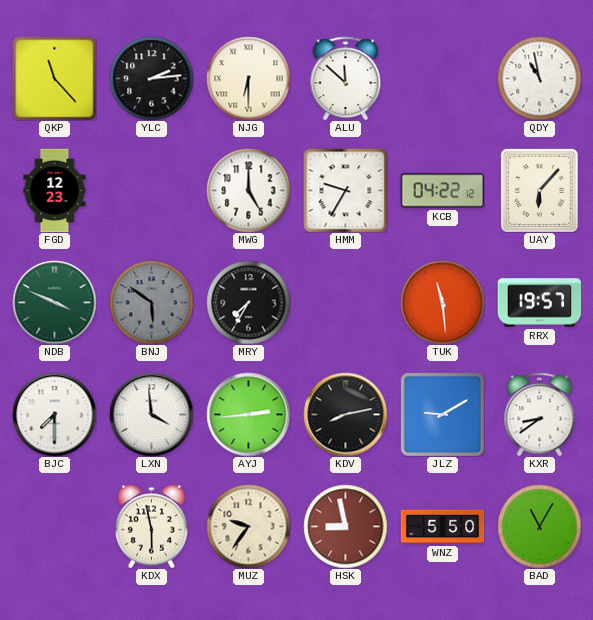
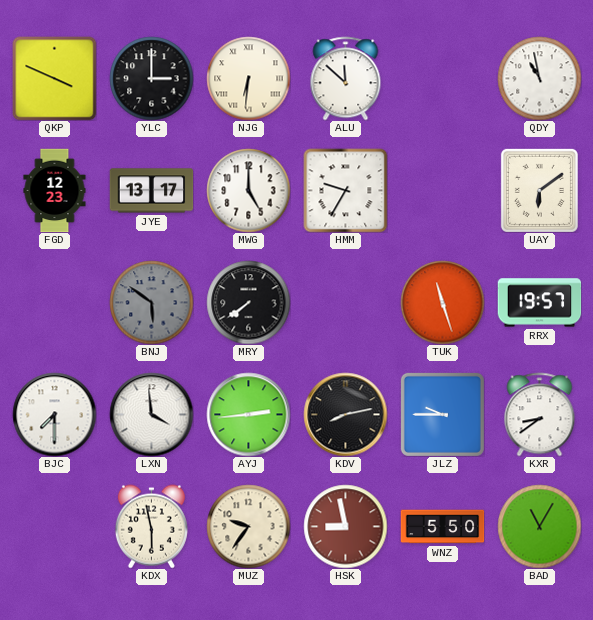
QKP: 11:23 -> 3:49 (54, 78)
YLC: 2:14 -> 3:00 (151, 78)
NJG: 6:30 -> 6:31 (248, 78)
JYE: none -> 13:17 (151, 191)
KCB: 04:22 -> none (442, 191)
UAY: 6:07 -> 6:09 (539, 190)
NDB: 3:49 -> none (54, 302)
MRY: 7:35 -> 7:39 (248, 302)
TUK: 11:29 -> 11:27 (442, 302)
JLZ: 9:10 -> 9:45 (442, 414)
